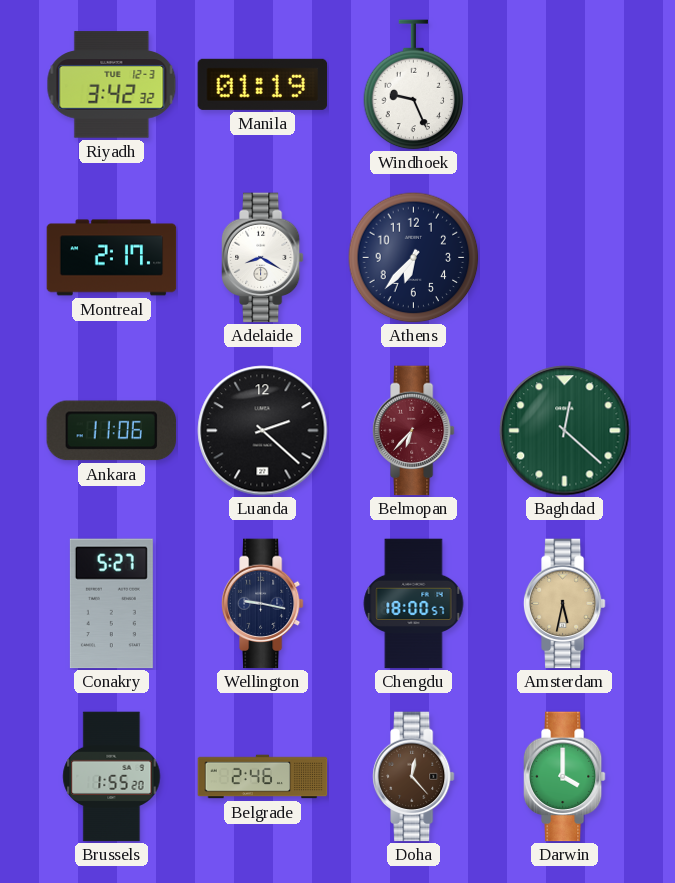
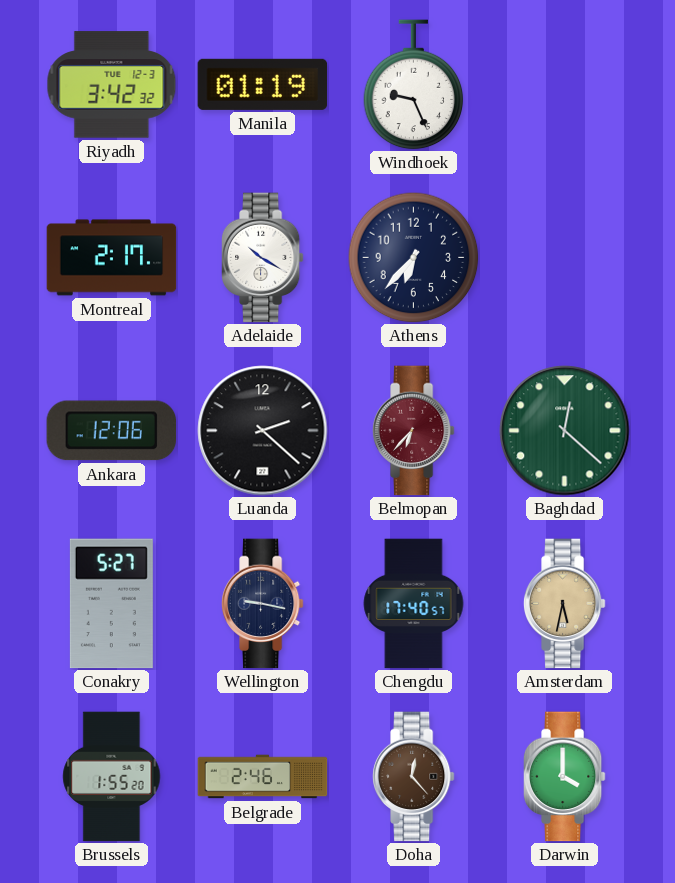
Adelaide: 8:20 -> 10:20 (262, 258)
Ankara: 11:06 -> 12:06 (112, 431)
Chengdu: 18:00 -> 17:40 (414, 604)
